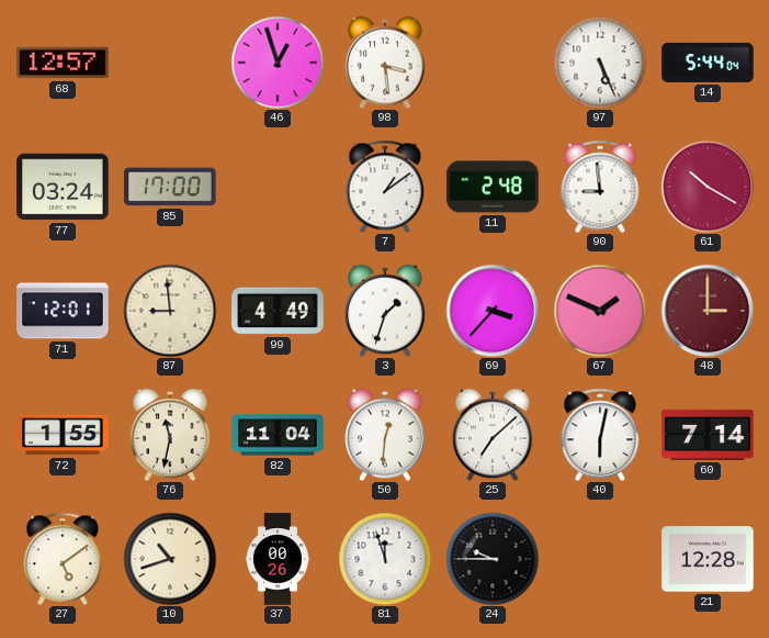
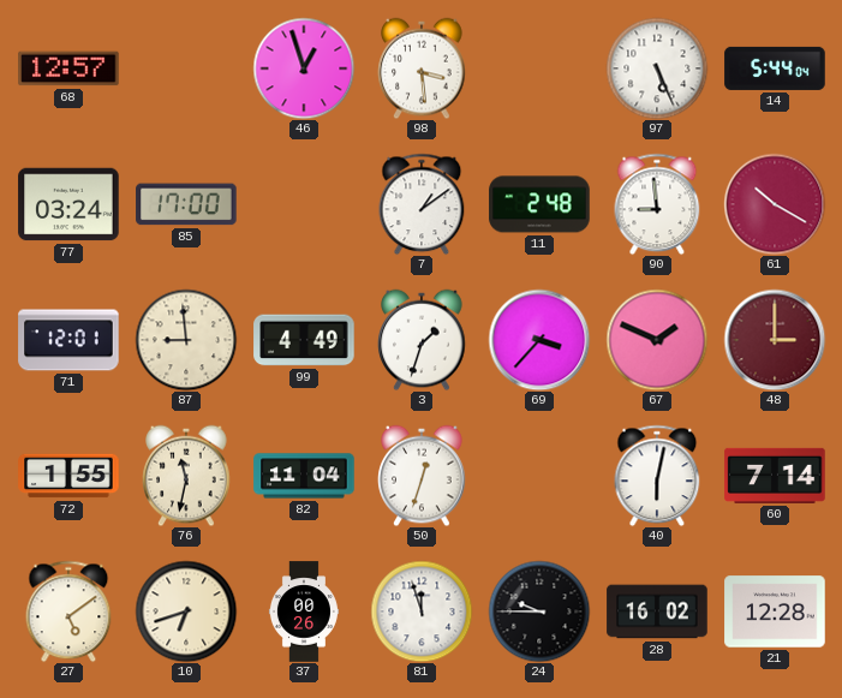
50: 12:31 -> 12:33 (422, 476)
25: 7:08 -> none (493, 435)
10: 10:42 -> 6:42 (186, 612)
28: none -> 16:02 (657, 612)
